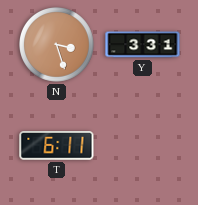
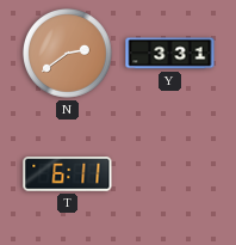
N: 3:27 -> 2:39 (68, 54)
